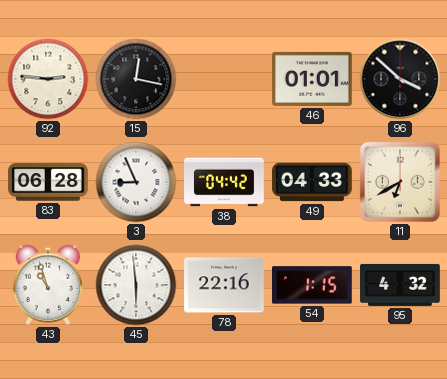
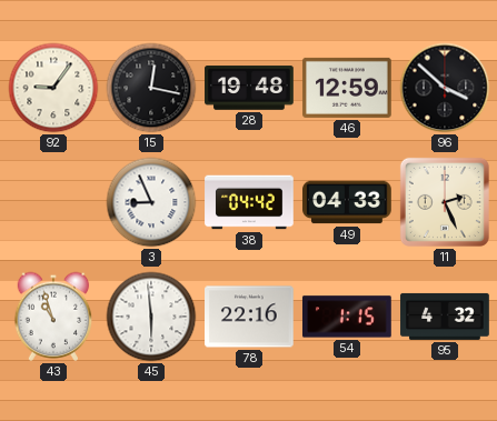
92: 2:46 -> 9:06 (53, 88)
28: none -> 19:48 (249, 88)
46: 01:01 -> 12:59 (347, 88)
83: 06:28 -> none (48, 182)
11: 6:40 -> 2:26 (445, 202)
